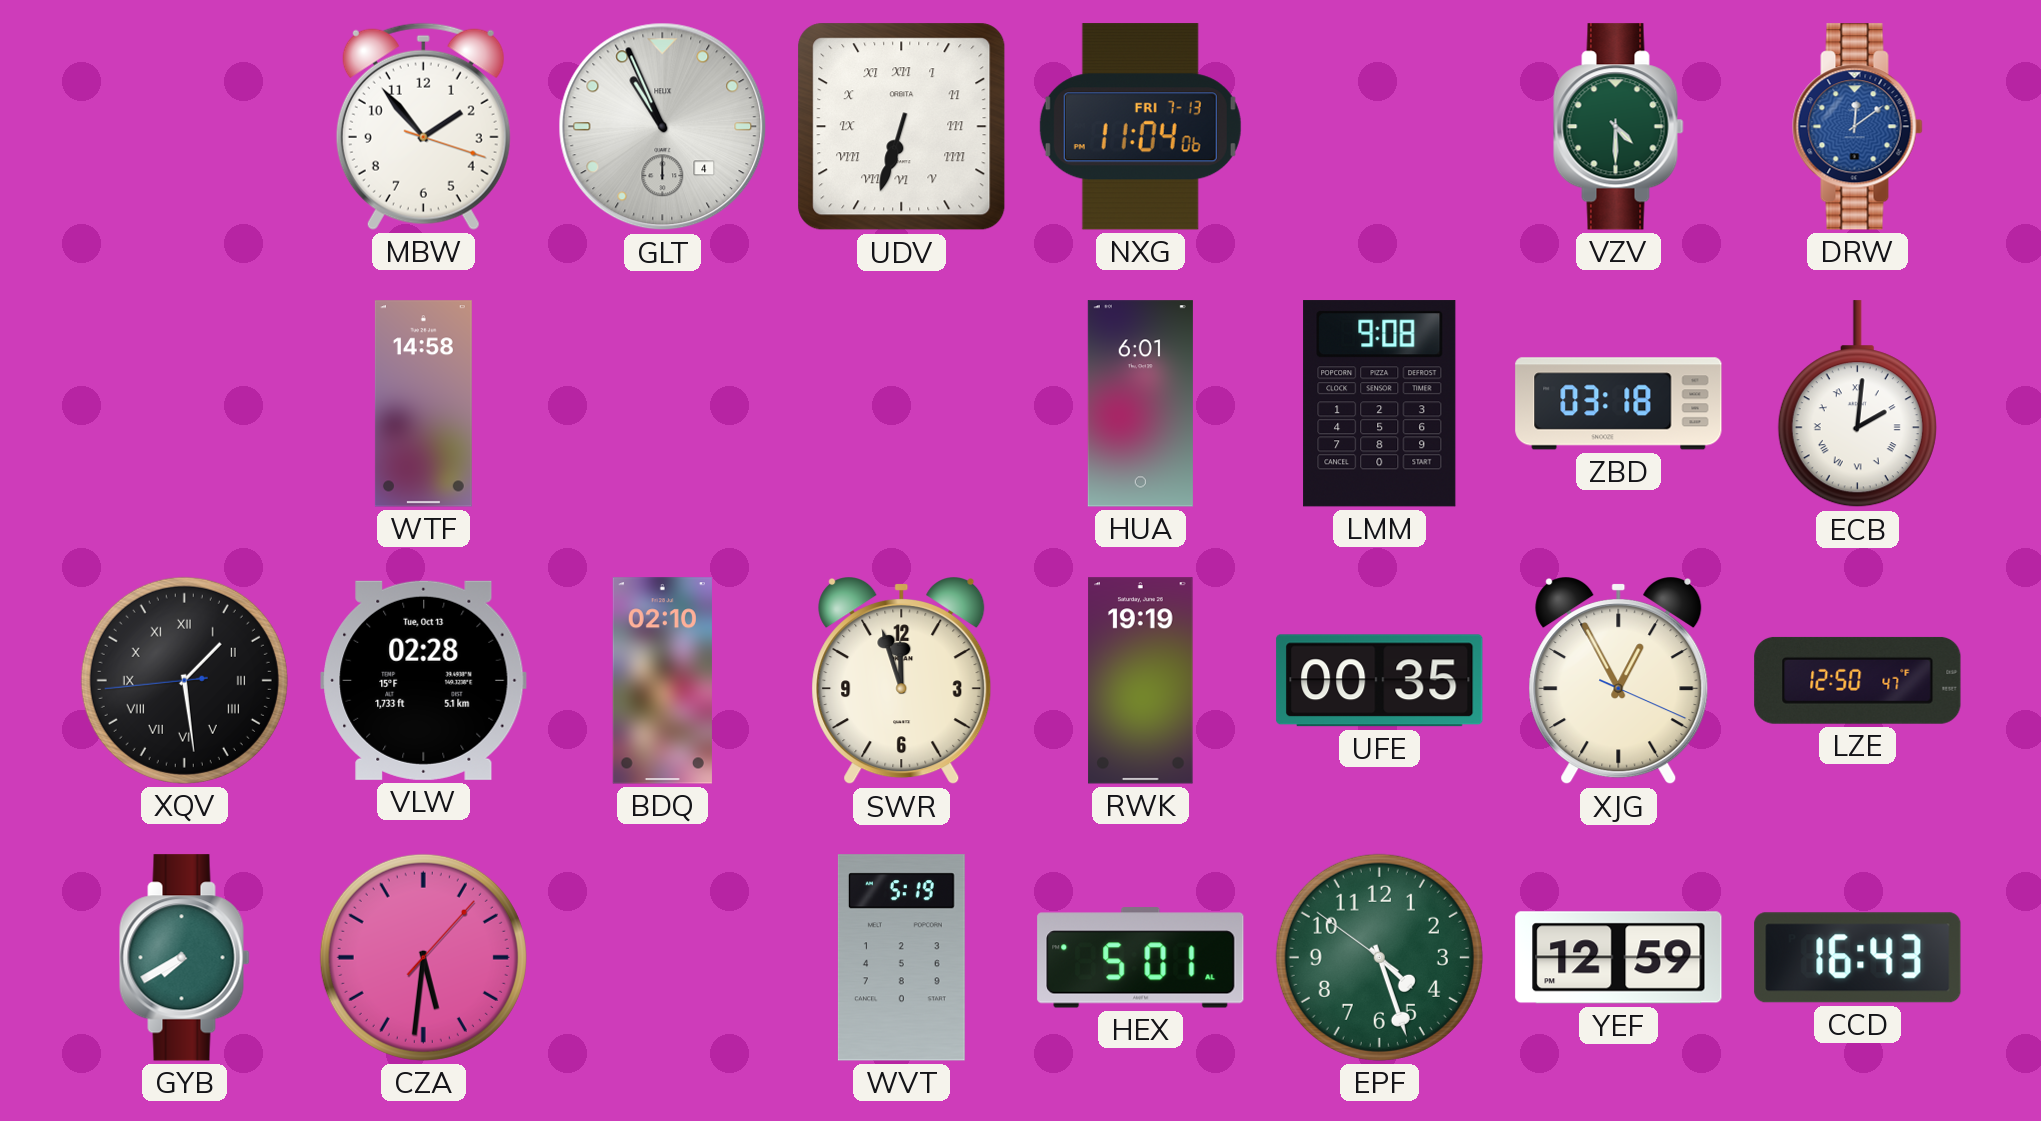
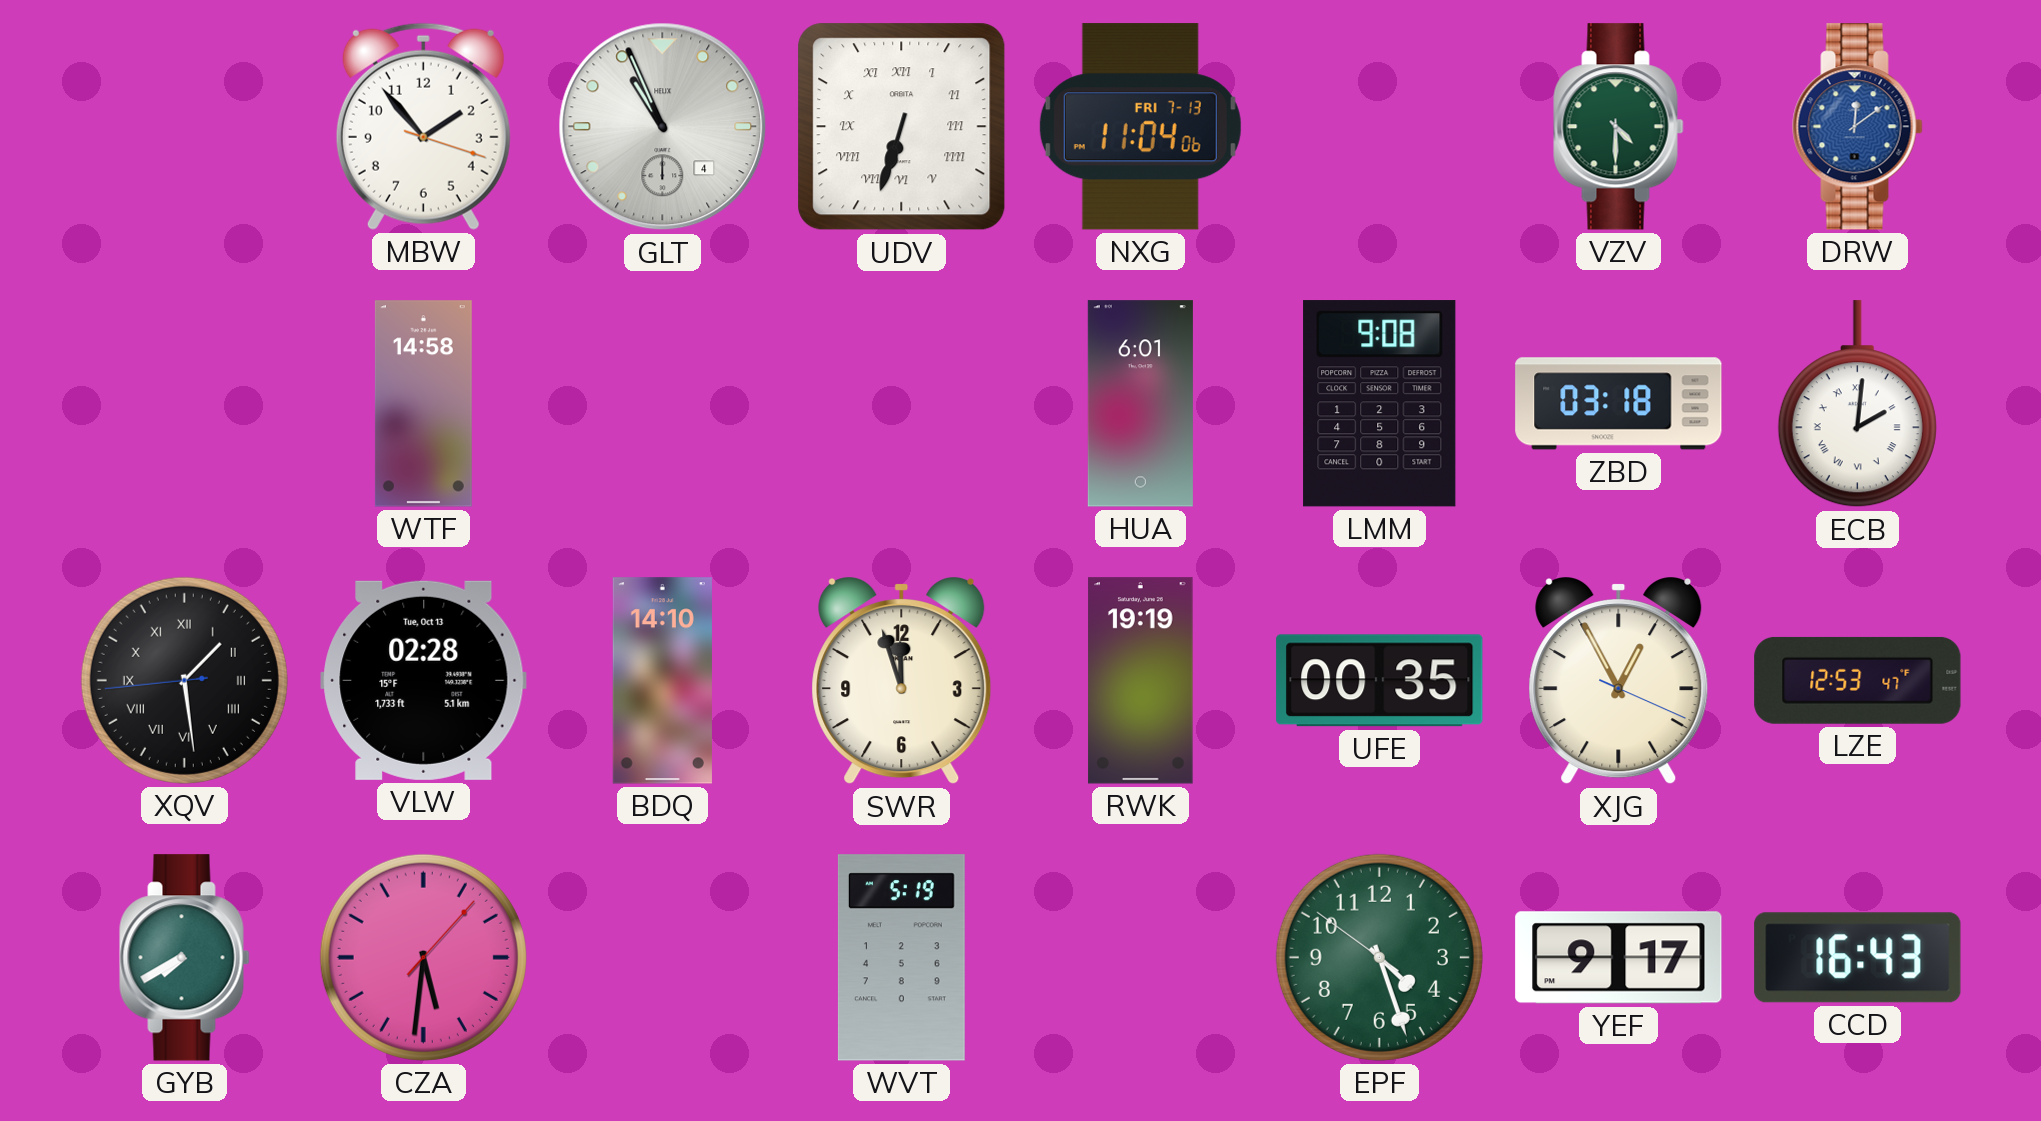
BDQ: 02:10 -> 14:10 (662, 681)
LZE: 12:50 -> 12:53 (1858, 680)
HEX: 5:01 -> none (1141, 958)
YEF: 12:59 -> 9:17 (1619, 958)
